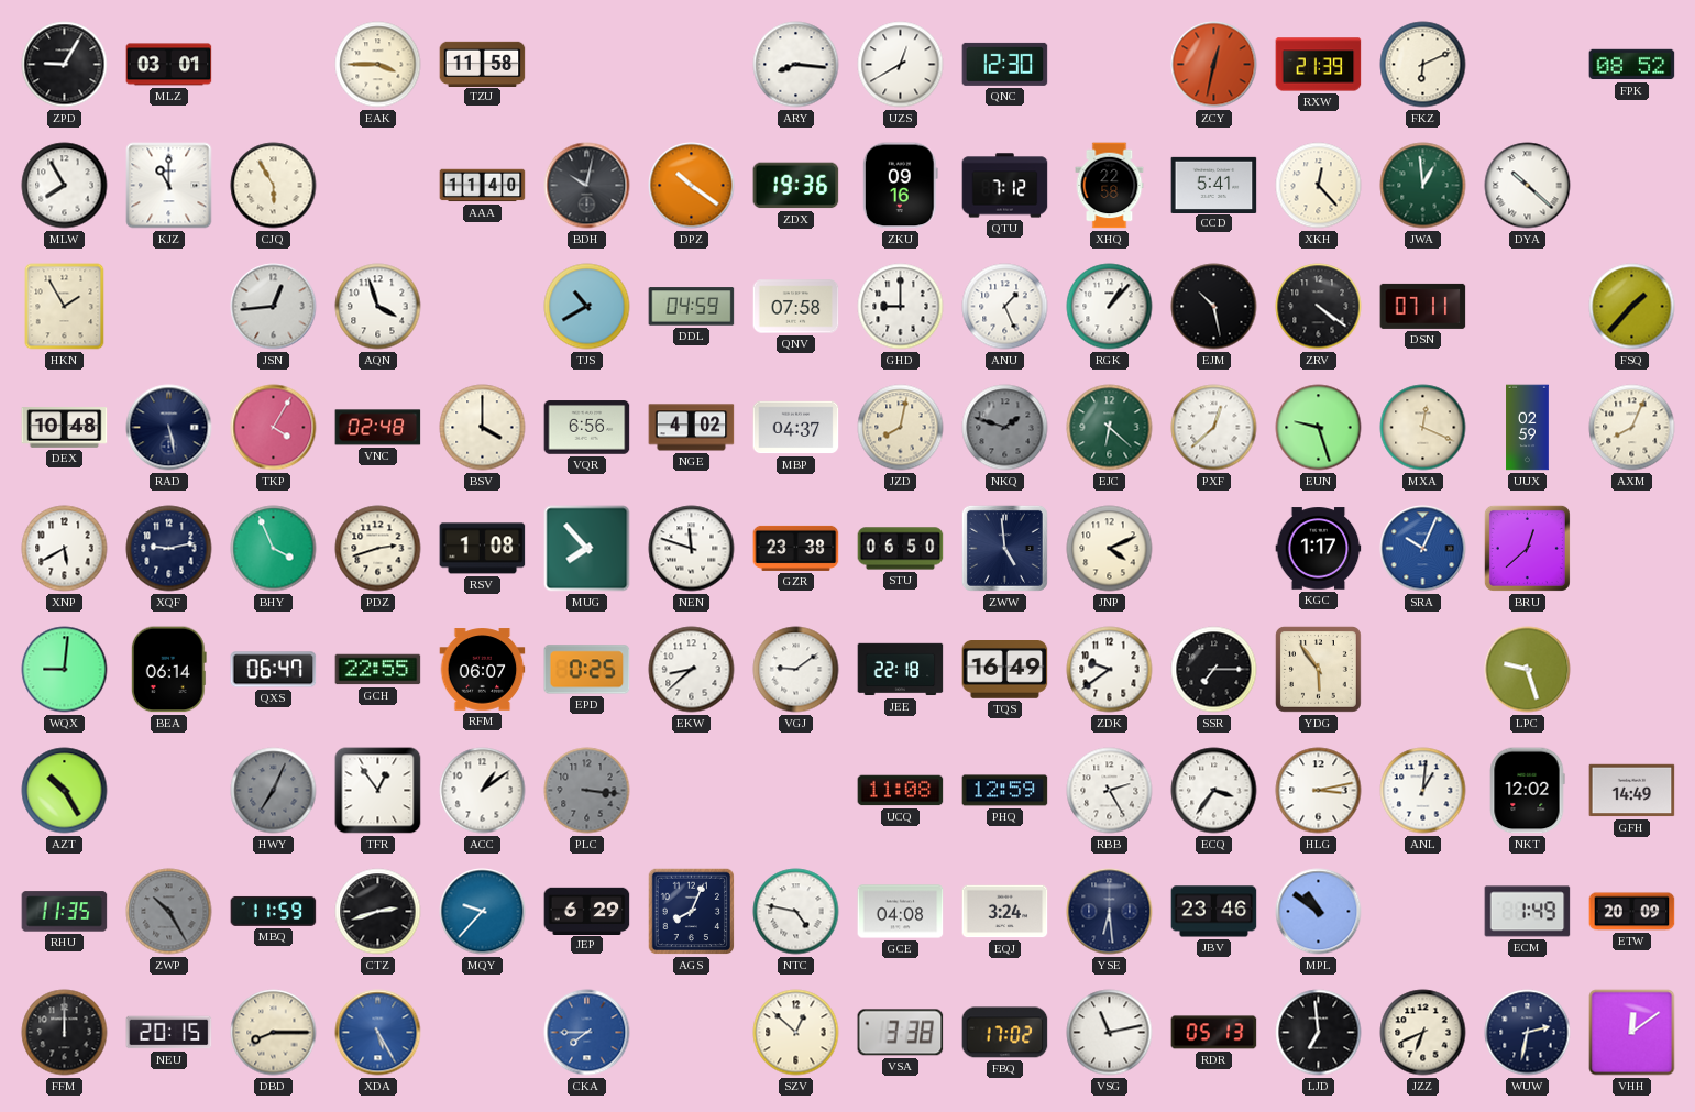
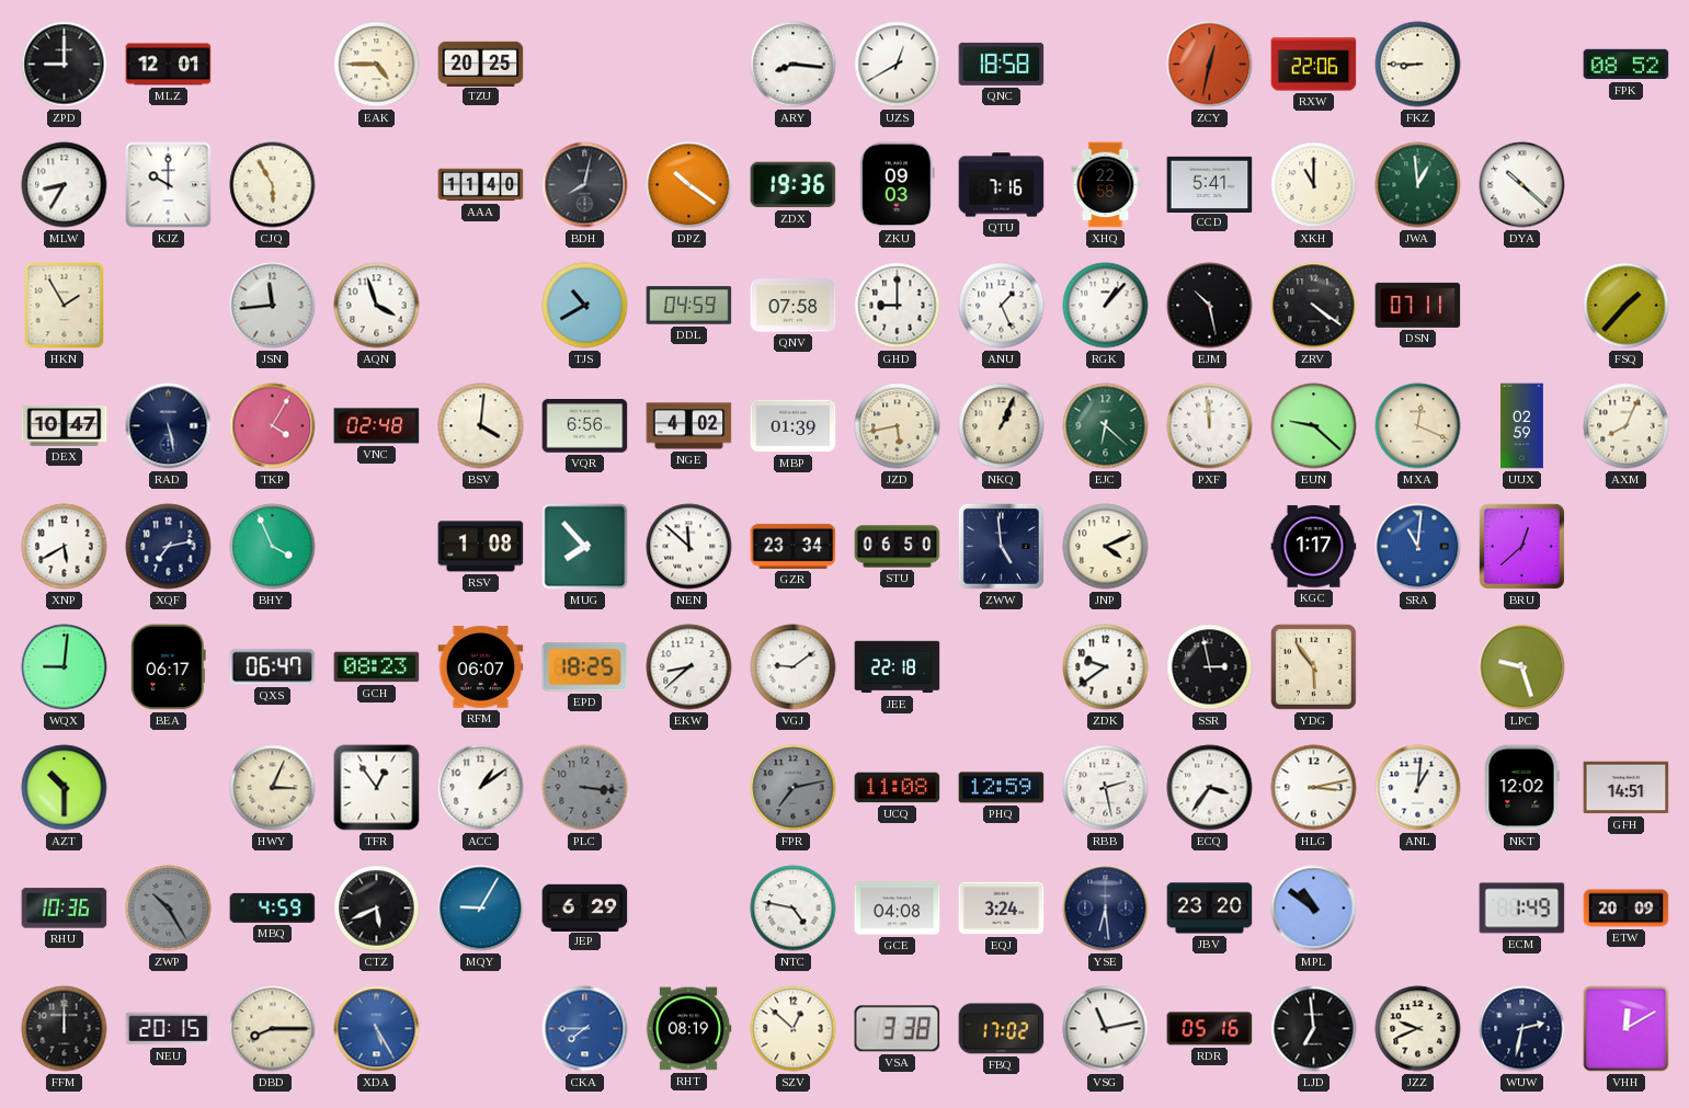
ZPD: 9:05 -> 9:00 (65, 65)
MLZ: 03:01 -> 12:01 (169, 65)
EAK: 3:45 -> 4:45 (377, 65)
TZU: 11:58 -> 20:25 (481, 64)
QNC: 12:30 -> 18:58 (1002, 64)
RXW: 21:39 -> 22:06 (1314, 65)
FKZ: 6:11 -> 8:45 (1418, 65)
MLW: 7:55 -> 8:35 (65, 185)
KJZ: 11:00 -> 10:00 (169, 185)
BDH: 10:02 -> 8:02 (585, 185)
ZKU: 09:16 -> 09:03 (897, 185)
QTU: 7:12 -> 7:16 (1002, 185)
XKH: 12:23 -> 11:00 (1314, 185)
JSN: 12:44 -> 11:44 (273, 306)
DEX: 10:48 -> 10:47 (65, 426)
BSV: 4:00 -> 4:01 (481, 426)
MBP: 04:37 -> 01:39 (794, 426)
JZD: 8:02 -> 5:43 (898, 426)
NKQ: 1:48 -> 1:04 (1002, 426)
NKQ dial: grey -> cream (1002, 426)
PXF: 12:38 -> 11:59 (1210, 426)
EUN: 9:27 -> 9:22 (1314, 426)
XQF: 9:13 -> 7:13 (169, 547)
PDZ: 2:42 -> none (378, 549)
NEN: 11:48 -> 11:52 (689, 547)
GZR: 23:38 -> 23:34 (794, 546)
SRA: 10:04 -> 11:01 (1418, 547)
BEA: 06:14 -> 06:17 (168, 667)
GCH: 22:55 -> 08:23 (377, 667)
EPD: 0:25 -> 18:25 (585, 667)
TQS: 16:49 -> none (1005, 670)
SSR: 7:15 -> 2:58 (1210, 667)
AZT: 10:25 -> 10:30 (65, 788)
HWY: 7:04 -> 3:04 (273, 788)
HWY dial: grey -> cream (273, 788)
FPR: none -> 7:13 (794, 788)
RBB: 2:25 -> 2:28 (1106, 788)
GFH: 14:49 -> 14:51 (1627, 788)
RHU: 11:35 -> 10:36 (65, 909)
MBQ: 11:59 -> 4:59 (273, 907)
CTZ: 2:42 -> 5:41 (377, 909)
MQY: 9:37 -> 9:05 (481, 909)
AGS: 8:04 -> none (692, 912)
JBV: 23:46 -> 23:20 (1210, 909)
RHT: none -> 08:19 (688, 1029)
RDR: 05:13 -> 05:16 (1210, 1029)
JZZ: 6:41 -> 9:41 (1418, 1029)
VHH: 12:09 -> 12:10 (1627, 1029)
